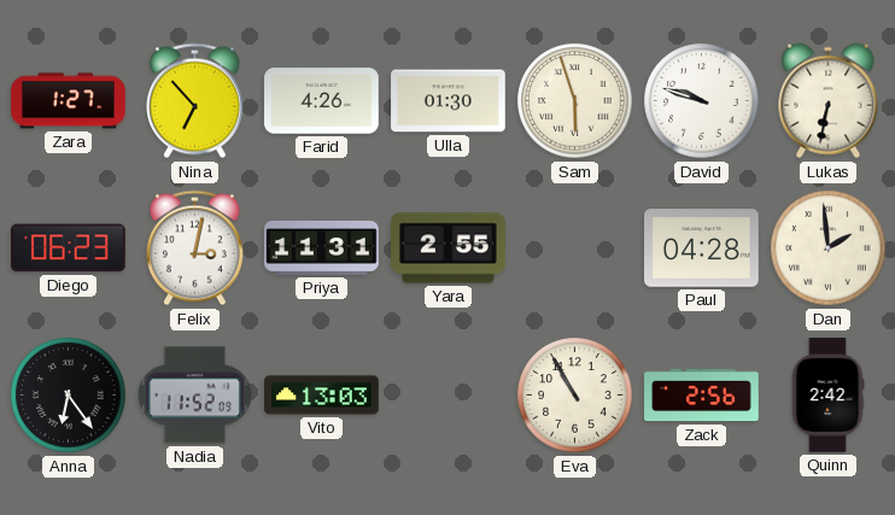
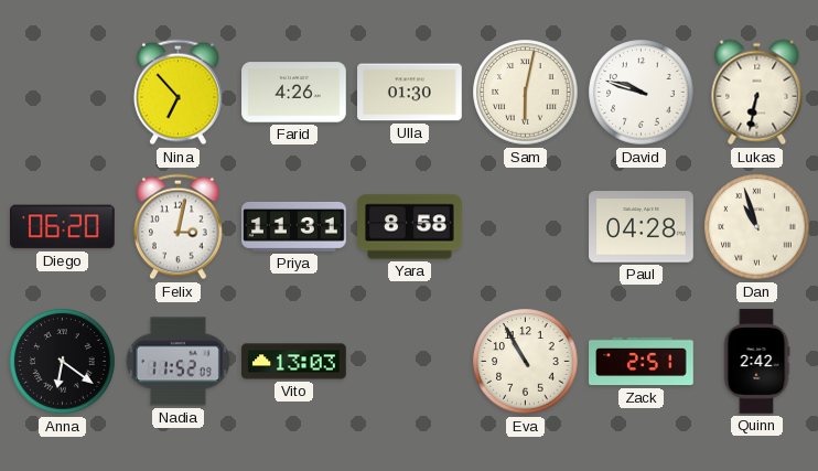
Zara: 1:27 -> none (69, 101)
Sam: 5:57 -> 6:02 (526, 93)
Diego: 06:23 -> 06:20 (63, 227)
Yara: 2:55 -> 8:58 (410, 227)
Dan: 1:59 -> 10:57 (757, 227)
Anna: 6:24 -> 6:21 (63, 362)
Zack: 2:56 -> 2:51 (642, 362)
